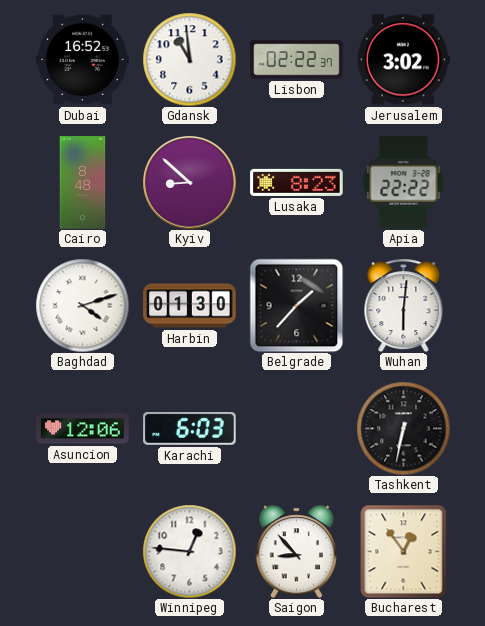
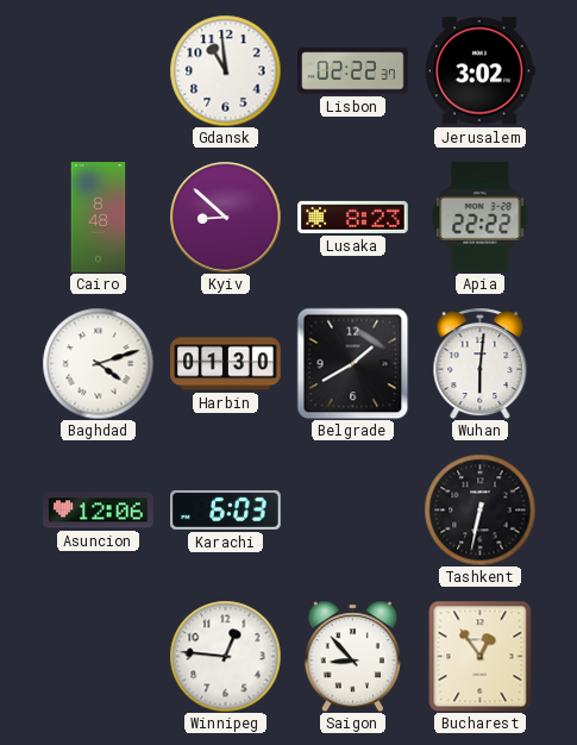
Dubai: 16:52 -> none (83, 60)
Belgrade: 1:37 -> 1:40 (352, 363)
